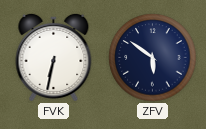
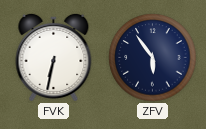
ZFV: 5:51 -> 5:54 (153, 58)
